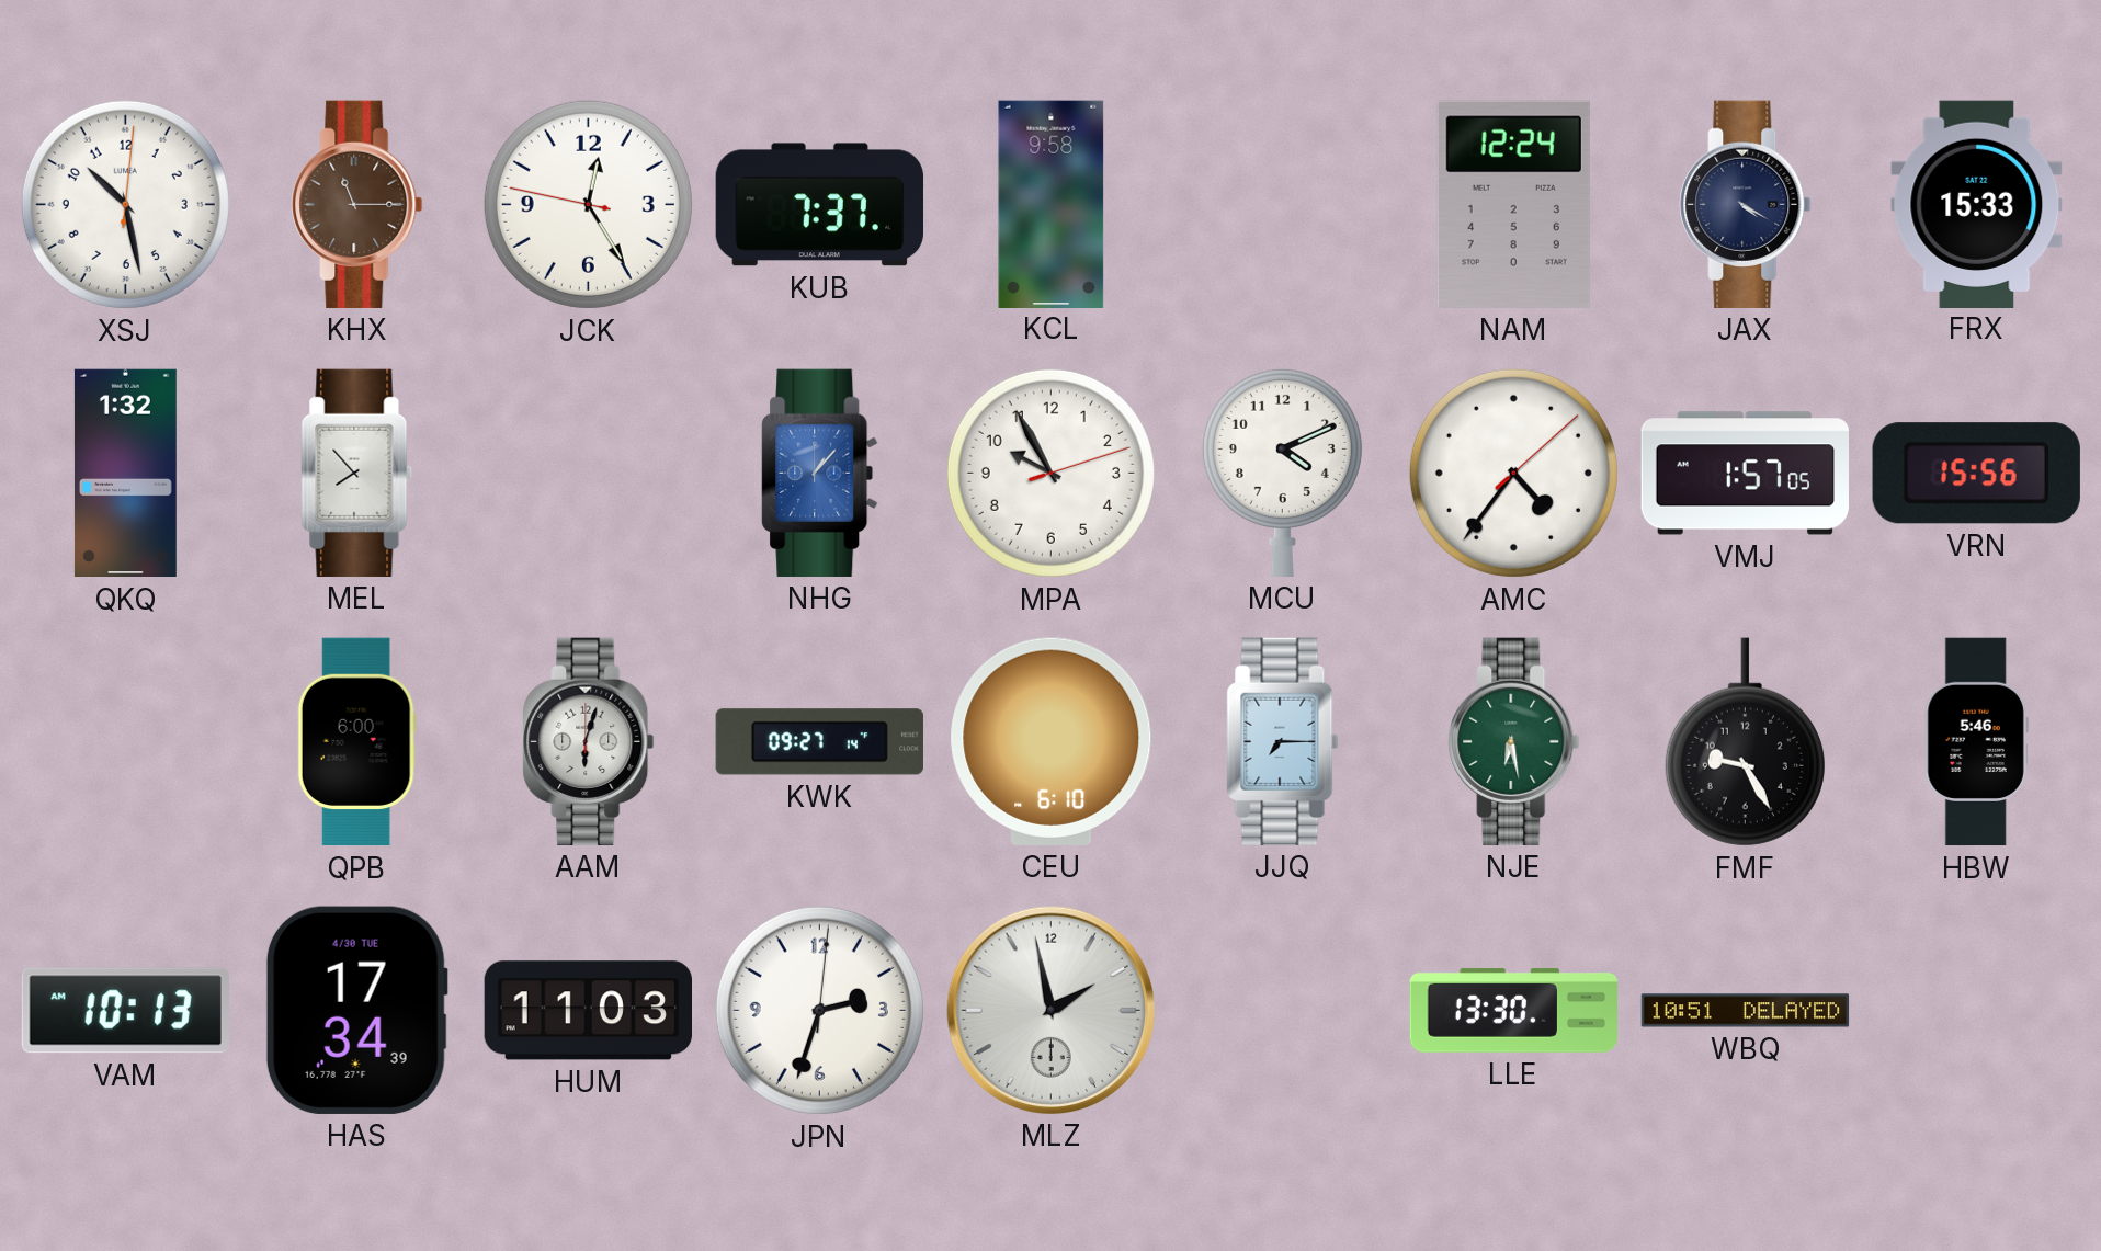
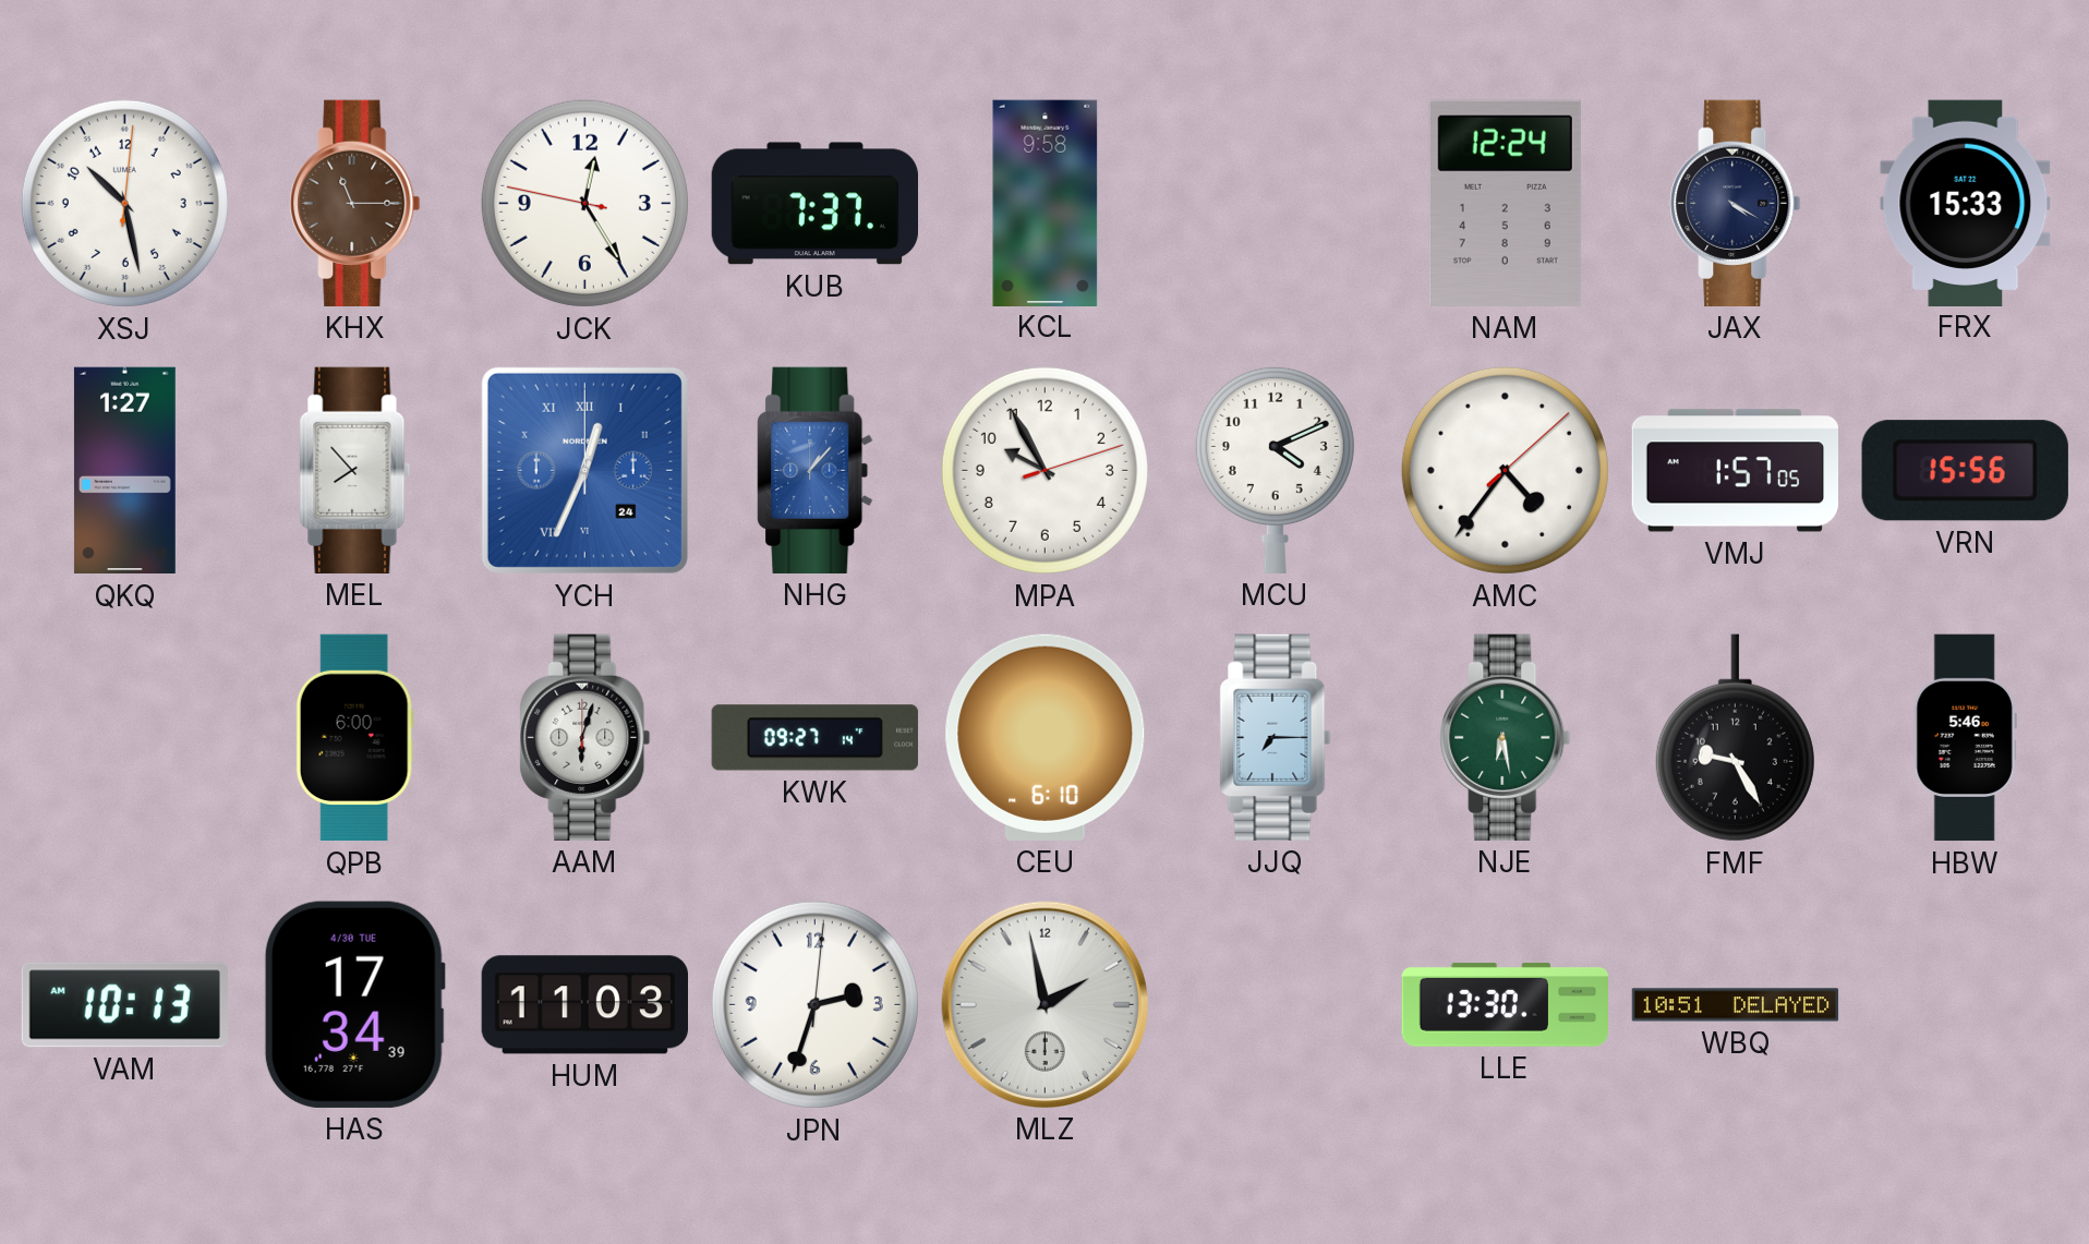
QKQ: 1:32 -> 1:27 (124, 471)
YCH: none -> 12:34 (584, 470)
